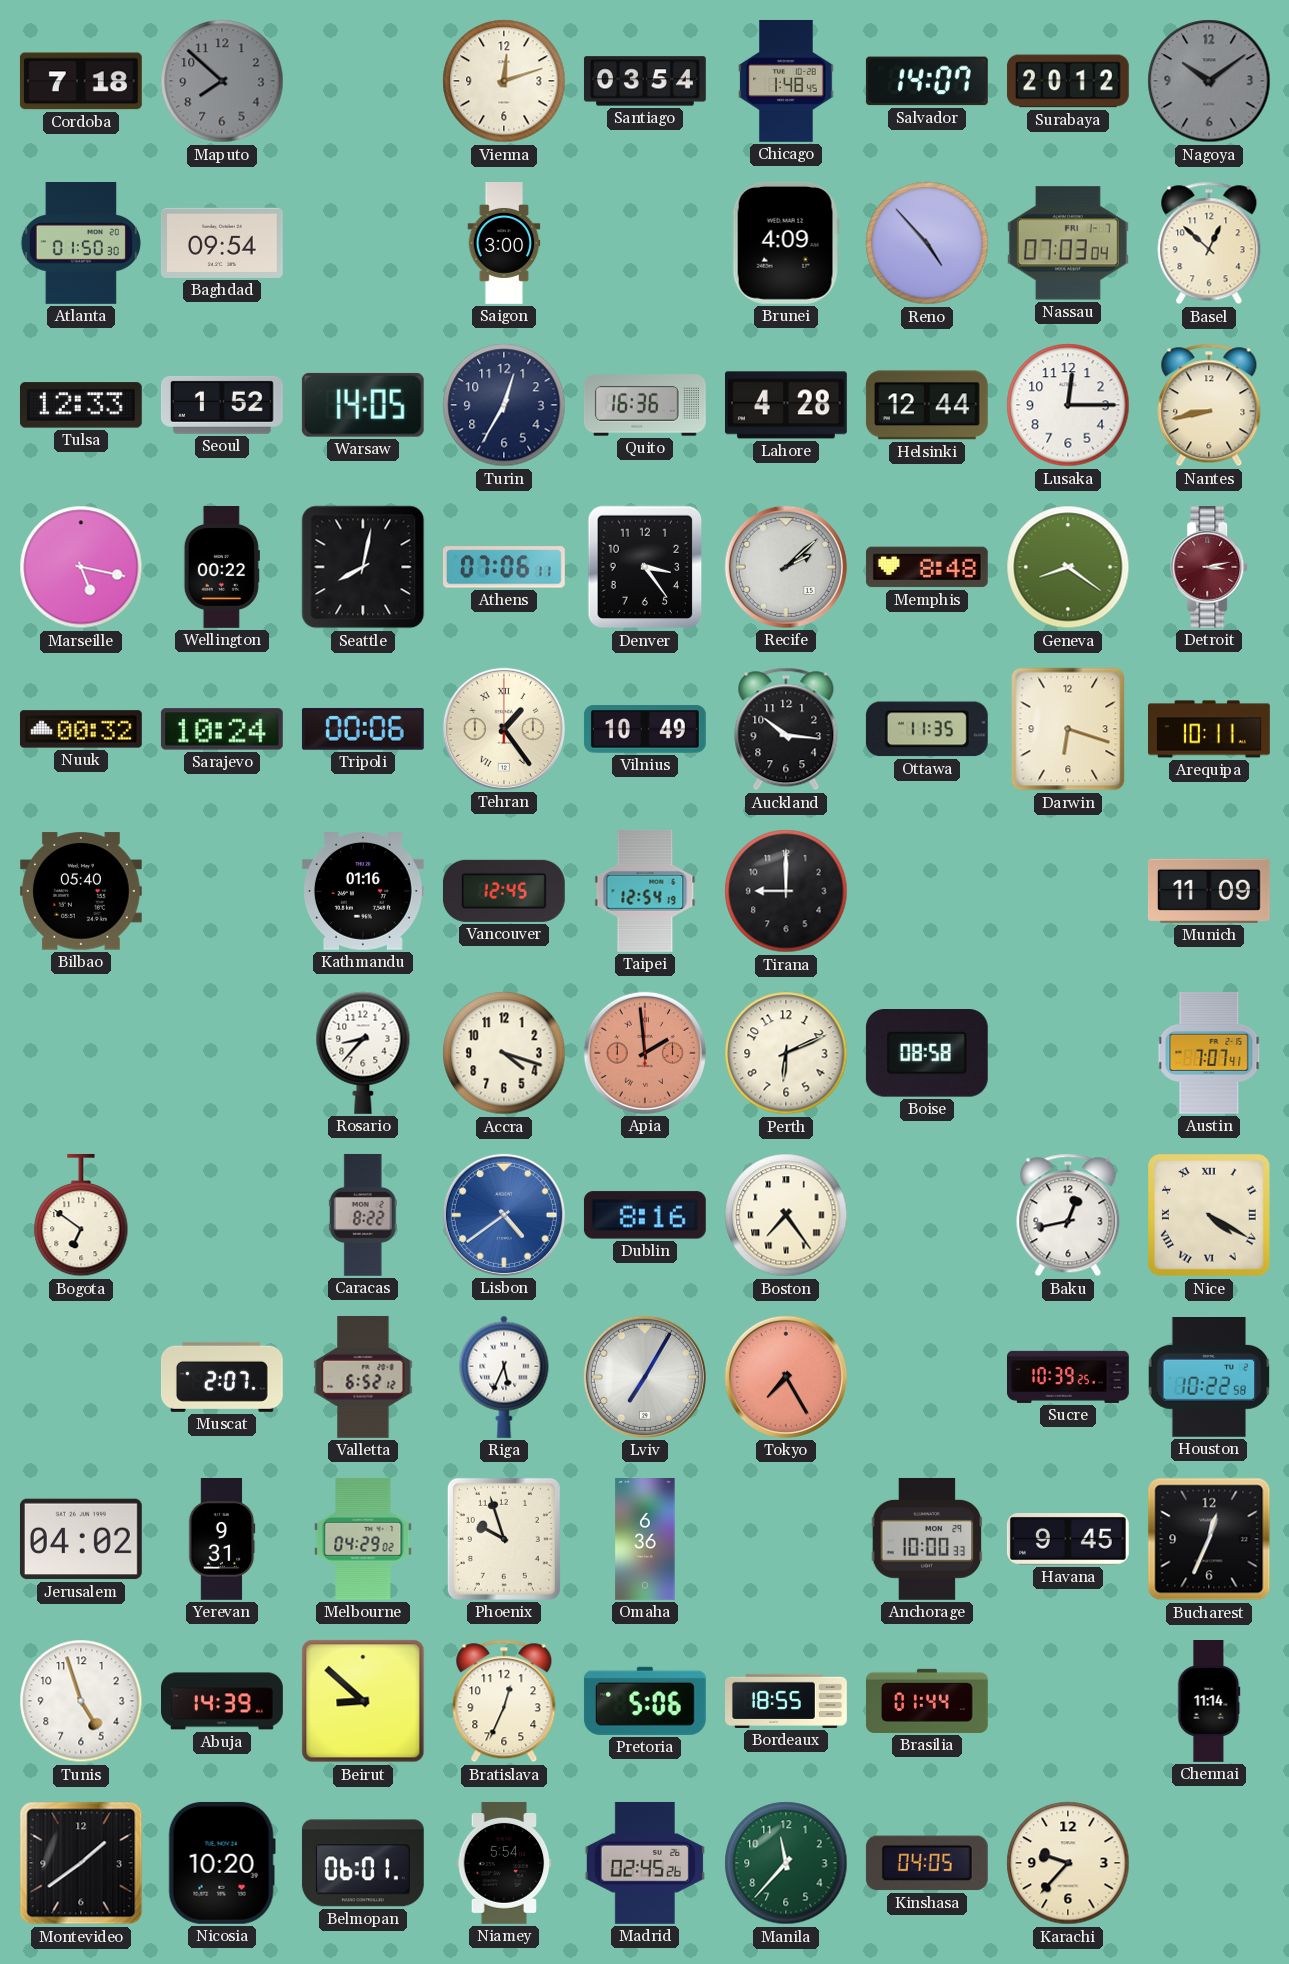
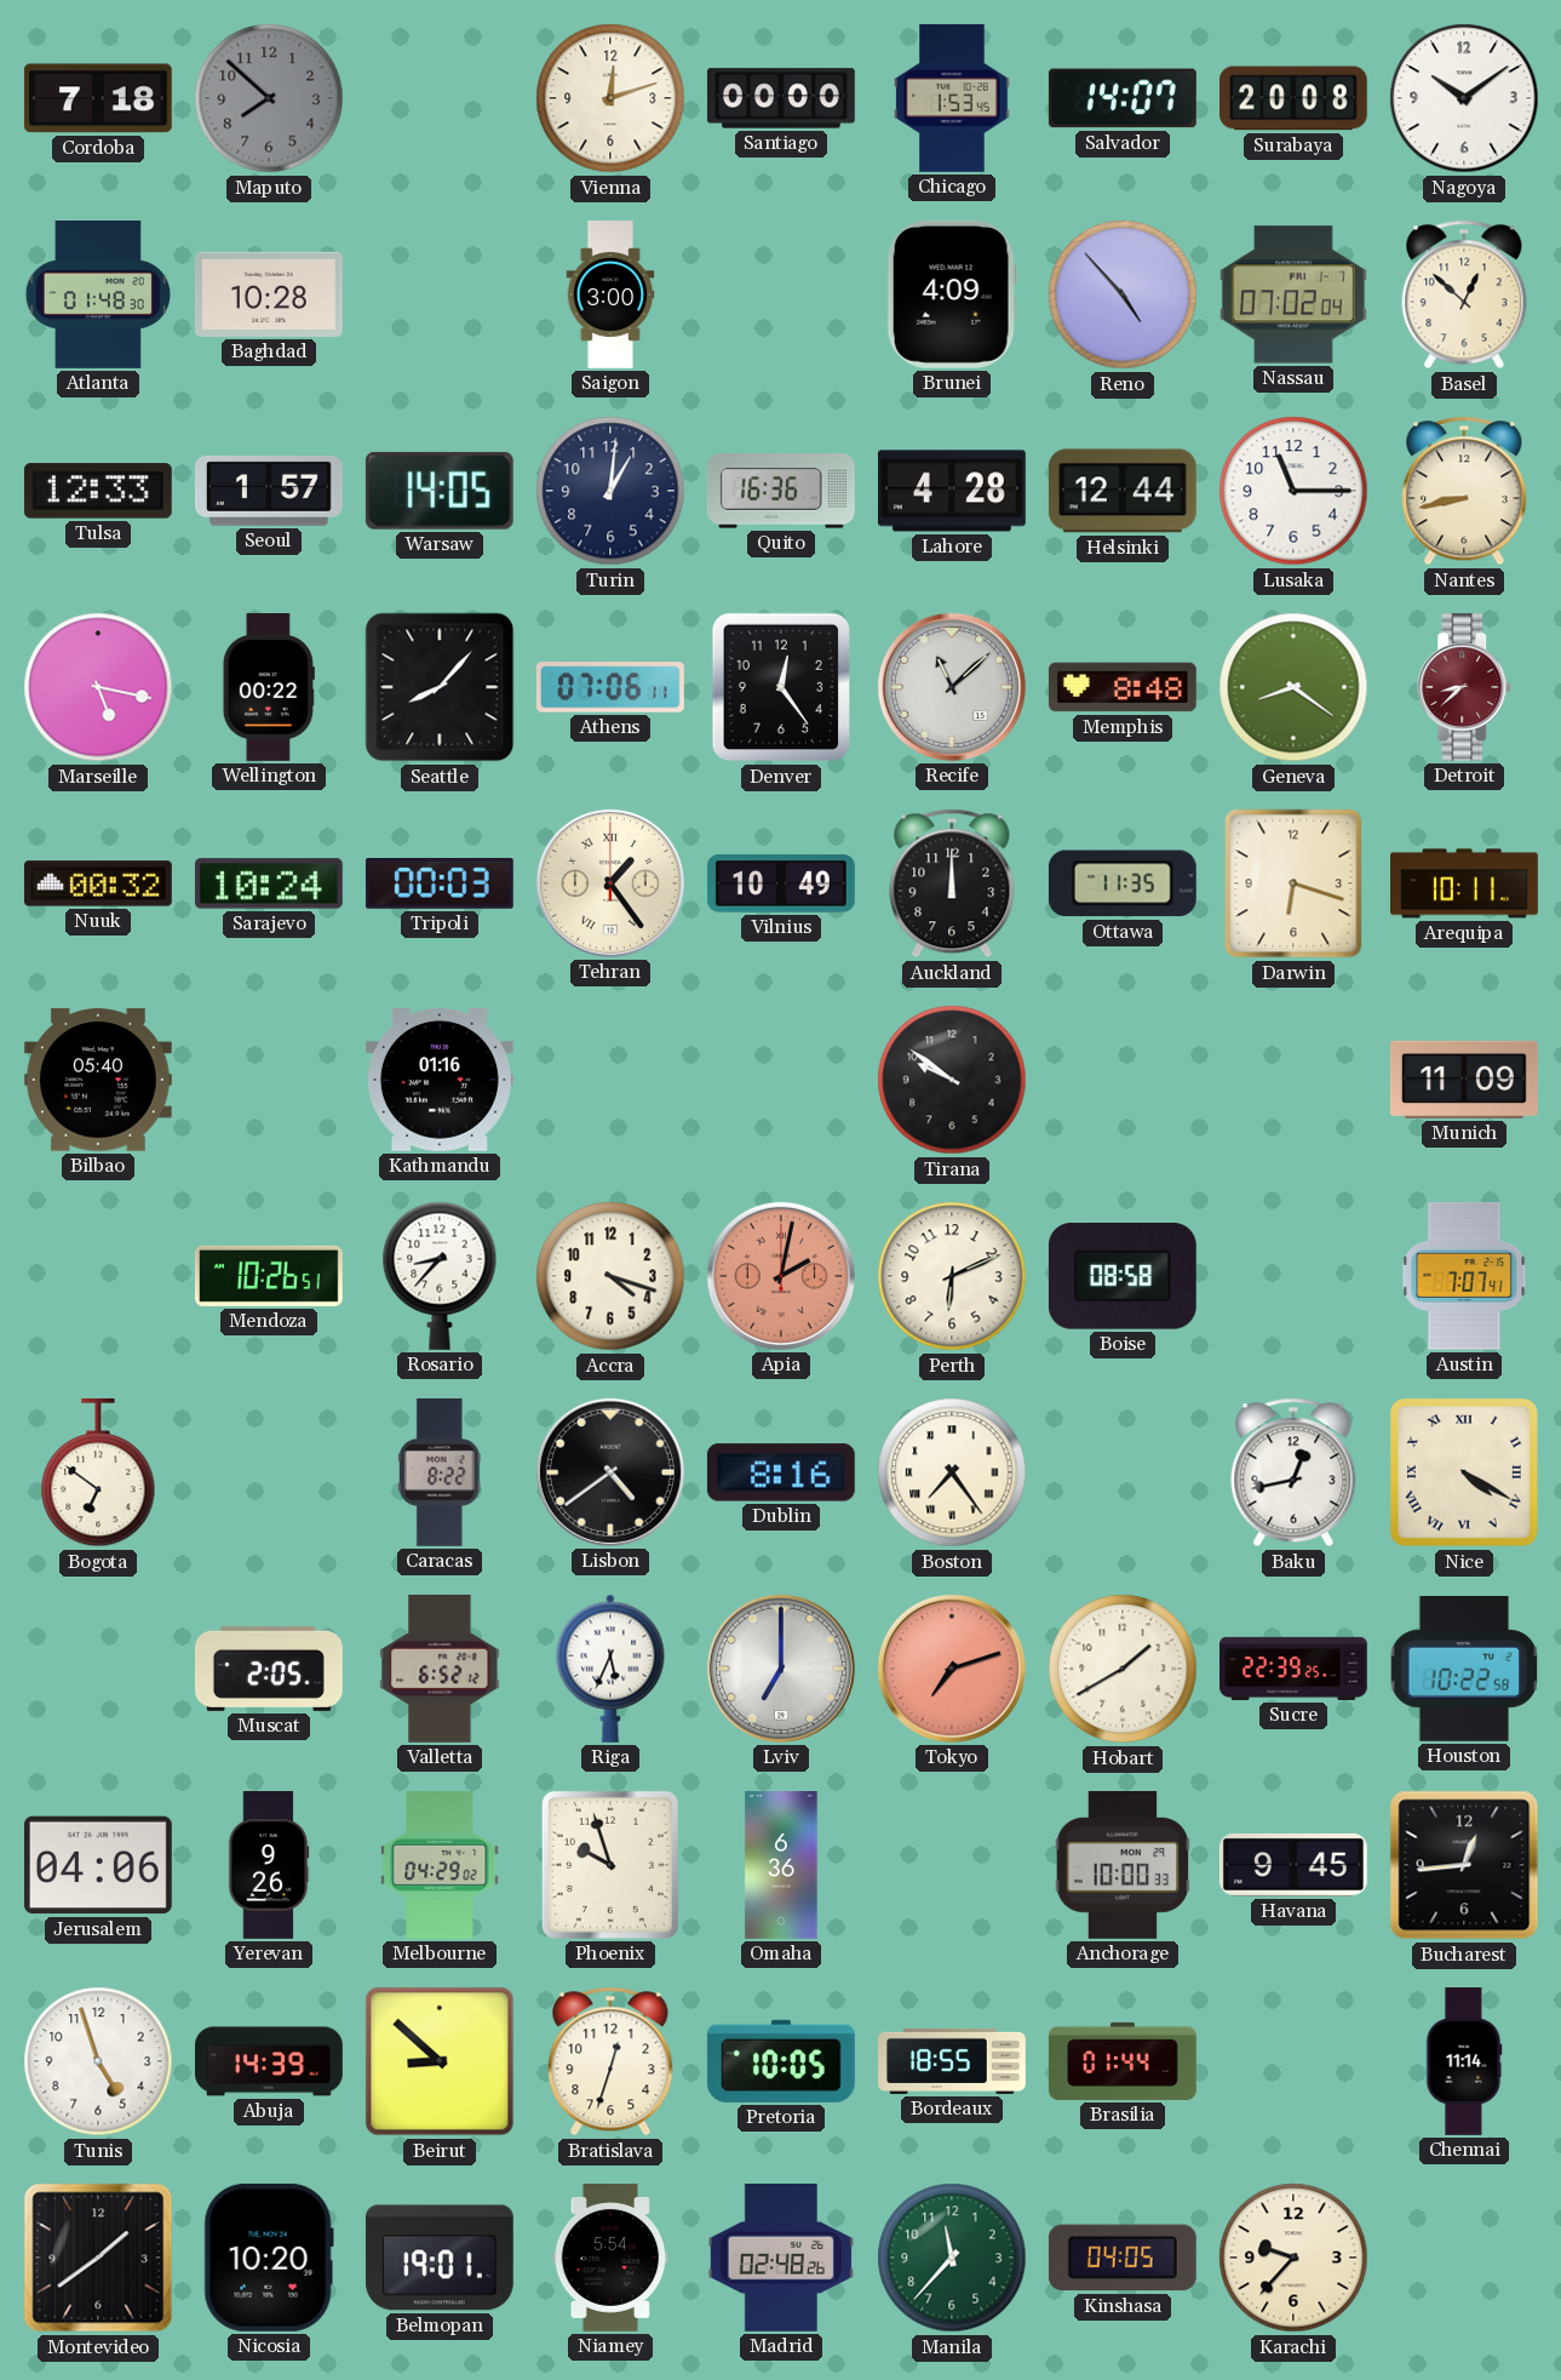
Santiago: 03:54 -> 00:00 (781, 98)
Chicago: 1:48 -> 1:53 (952, 98)
Surabaya: 20:12 -> 20:08 (1293, 98)
Nagoya dial: grey -> white (1464, 98)
Atlanta: 01:50 -> 01:48 (97, 296)
Baghdad: 09:54 -> 10:28 (269, 294)
Nassau: 07:03 -> 07:02 (1293, 294)
Seoul: 1:52 -> 1:57 (269, 491)
Turin: 12:35 -> 1:01 (610, 491)
Lusaka: 12:15 -> 11:15 (1293, 491)
Seattle: 8:02 -> 8:07 (440, 687)
Denver: 3:24 -> 12:24 (781, 687)
Recife: 2:08 -> 11:08 (952, 687)
Detroit: 3:13 -> 8:38 (1465, 687)
Tripoli: 00:06 -> 00:03 (440, 883)
Auckland: 10:16 -> 12:00 (952, 883)
Vancouver: 12:45 -> none (504, 891)
Taipei: 12:54 -> none (645, 891)
Tirana: 9:00 -> 9:51 (952, 1080)
Mendoza: none -> 10:26 (269, 1276)
Apia: 1:59 -> 2:02 (781, 1276)
Lisbon dial: blue -> black (610, 1472)
Muscat: 2:07 -> 2:05 (269, 1669)
Lviv: 7:05 -> 7:00 (781, 1669)
Tokyo: 7:25 -> 7:12 (952, 1669)
Hobart: none -> 1:40 (1123, 1669)
Sucre: 10:39 -> 22:39 (1295, 1669)
Jerusalem: 04:02 -> 04:06 (98, 1865)
Yerevan: 9:31 -> 9:26 (269, 1866)
Bucharest: 12:34 -> 12:44 (1464, 1865)
Bratislava: 12:34 -> 12:33 (610, 2061)
Pretoria: 5:06 -> 10:05 (781, 2061)
Belmopan: 06:01 -> 19:01 (440, 2258)
Madrid: 02:45 -> 02:48 (781, 2258)
